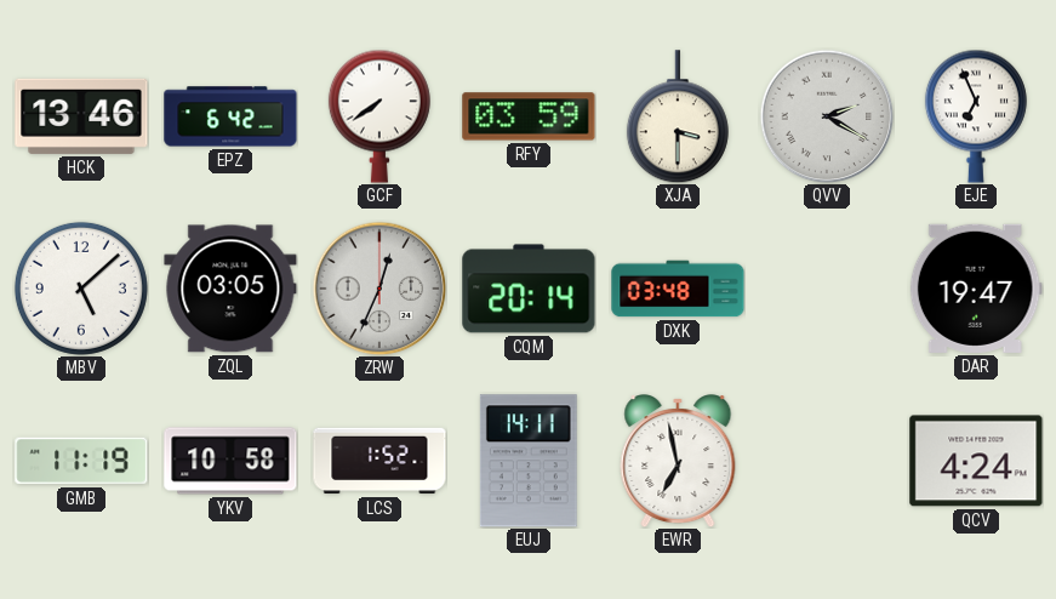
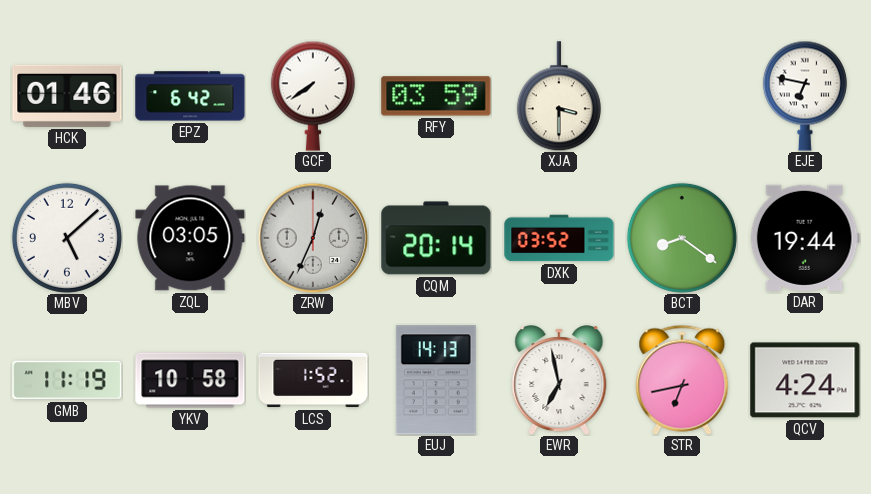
HCK: 13:46 -> 01:46 (67, 96)
QVV: 2:20 -> none (827, 116)
EJE: 6:56 -> 6:47 (805, 96)
DXK: 03:48 -> 03:52 (559, 238)
BCT: none -> 8:21 (682, 238)
DAR: 19:47 -> 19:44 (805, 238)
EUJ: 14:11 -> 14:13 (436, 380)
STR: none -> 6:43 (682, 380)
